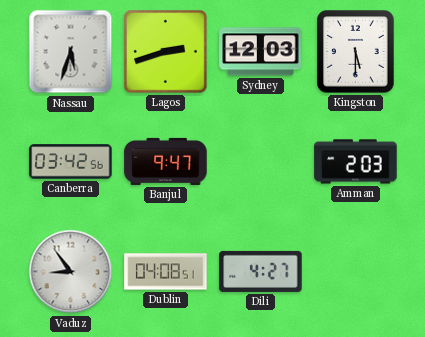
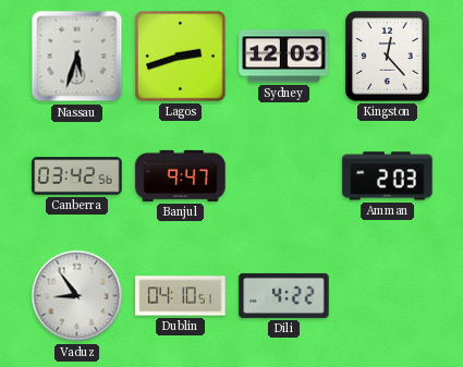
Kingston: 5:30 -> 12:23 (388, 57)
Dublin: 04:08 -> 04:10 (181, 296)
Dili: 4:27 -> 4:22 (284, 295)
